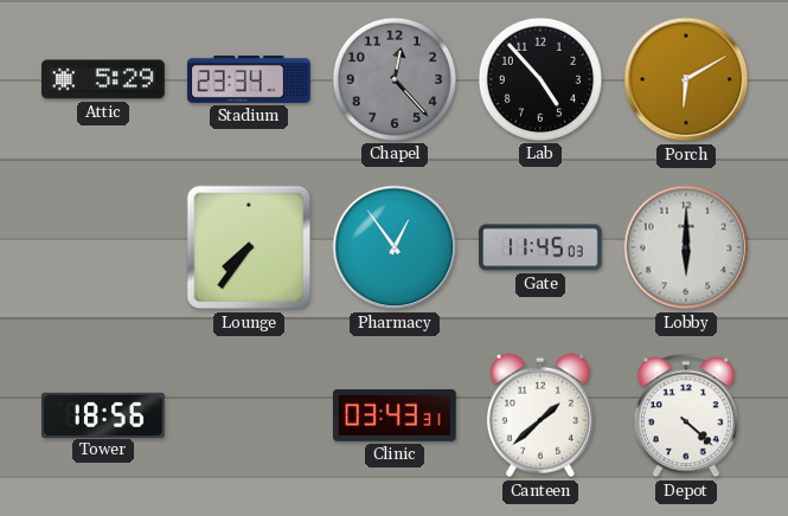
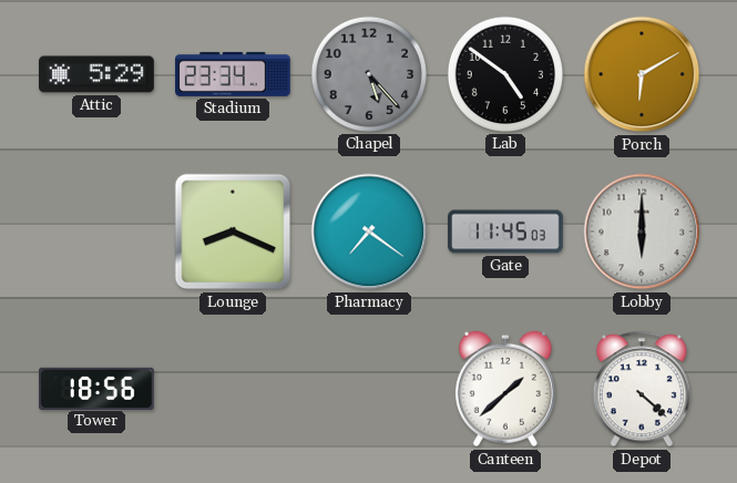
Chapel: 12:23 -> 5:23 (369, 74)
Lab: 4:53 -> 4:51 (505, 74)
Lounge: 7:36 -> 8:19 (233, 232)
Pharmacy: 12:54 -> 7:21 (369, 232)
Clinic: 03:43 -> none (396, 415)
